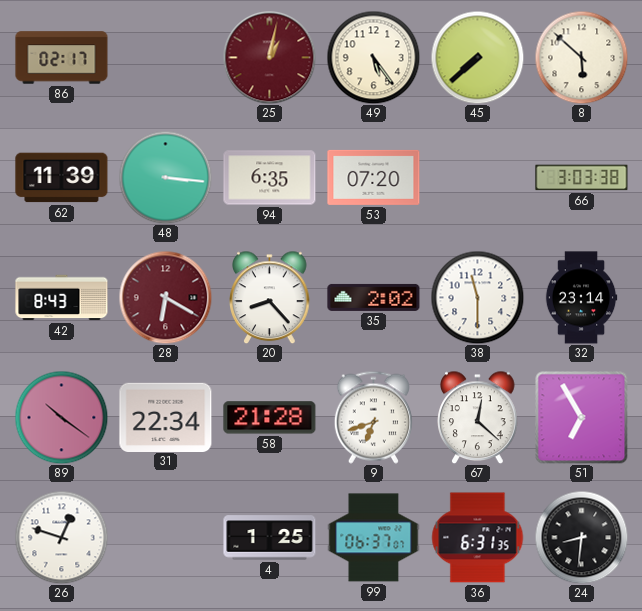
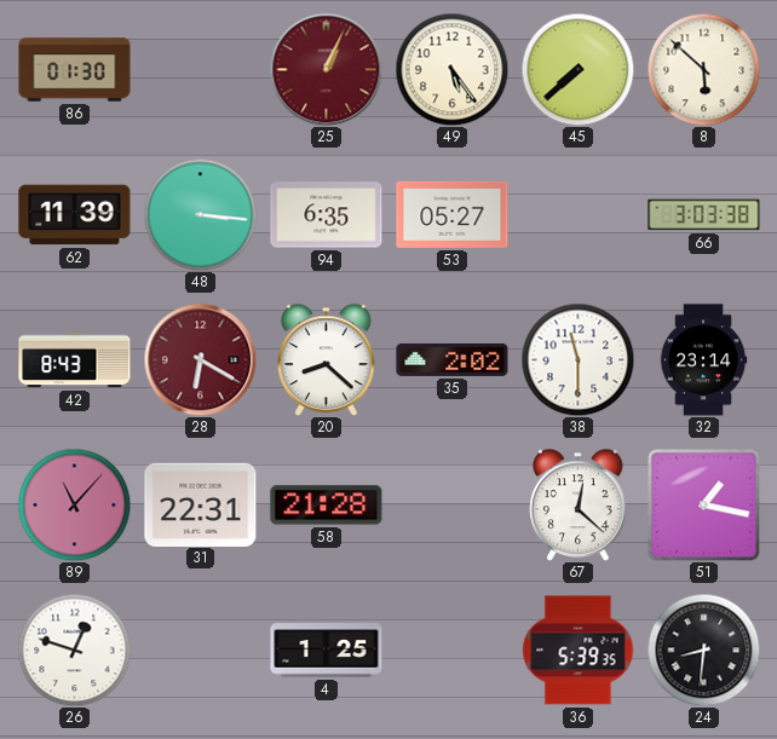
86: 02:17 -> 01:30 (75, 70)
25: 1:02 -> 1:04 (326, 69)
53: 07:20 -> 05:27 (453, 214)
20: 8:23 -> 8:22 (327, 359)
89: 10:21 -> 11:07 (74, 504)
31: 22:34 -> 22:31 (201, 504)
9: 6:42 -> none (373, 417)
51: 6:55 -> 1:17 (703, 504)
99: 06:37 -> none (374, 538)
36: 6:31 -> 5:39 (579, 651)
